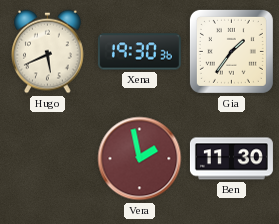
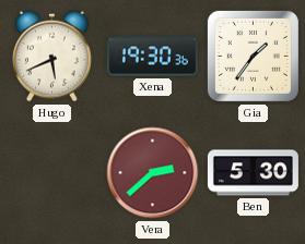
Vera: 1:58 -> 2:38 (153, 173)
Ben: 11:30 -> 5:30 (253, 173)
